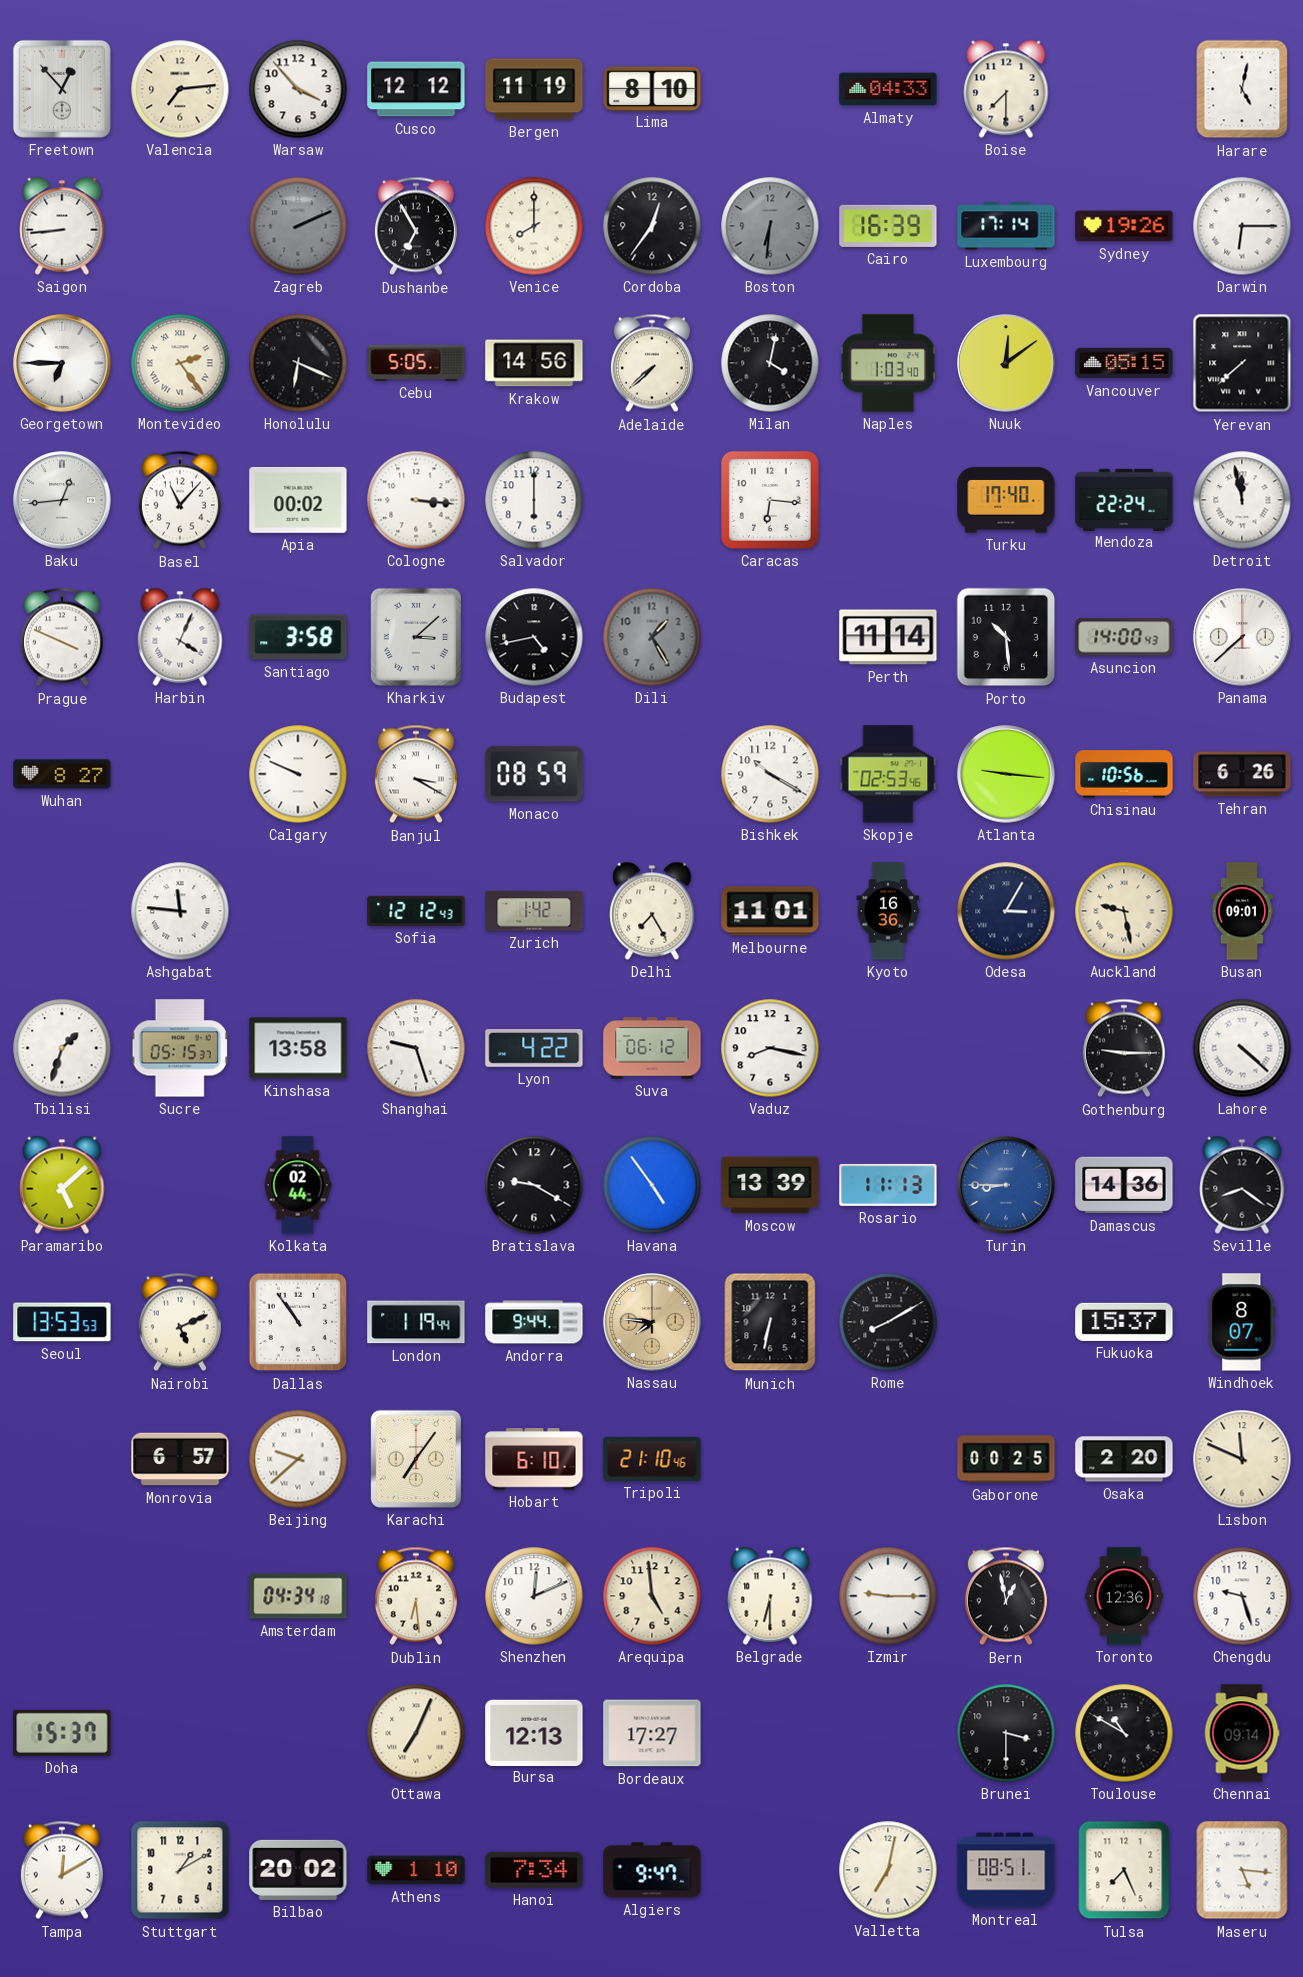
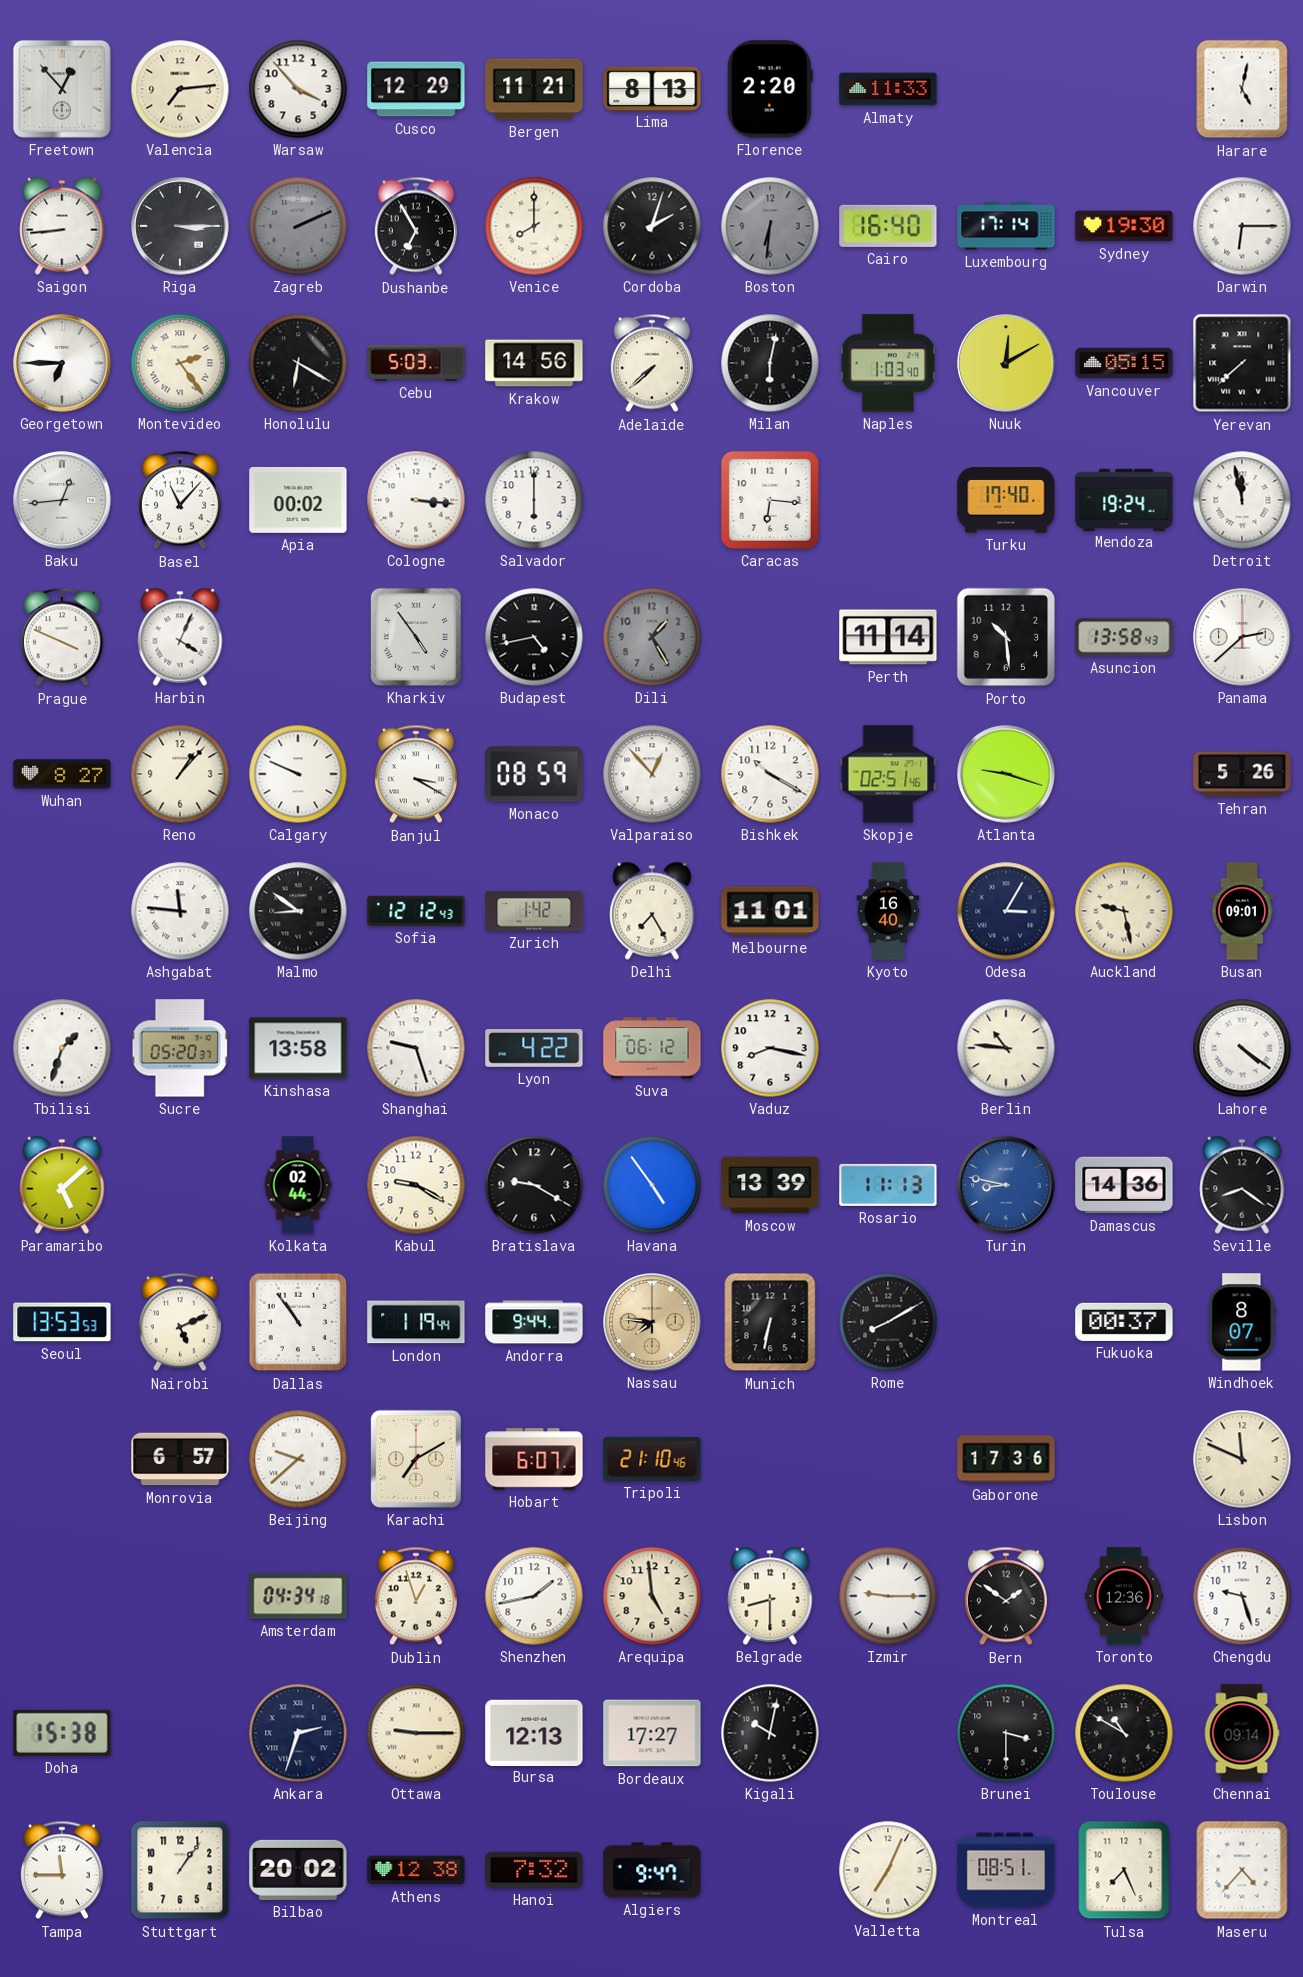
Cusco: 12:12 -> 12:29 (416, 89)
Bergen: 11:19 -> 11:21 (534, 89)
Lima: 8:10 -> 8:13 (652, 88)
Florence: none -> 2:20 (770, 89)
Almaty: 04:33 -> 11:33 (888, 89)
Boise: 7:30 -> none (1006, 89)
Riga: none -> 3:15 (180, 226)
Cordoba: 12:36 -> 2:03 (652, 226)
Cairo: 16:39 -> 16:40 (888, 226)
Sydney: 19:26 -> 19:30 (1124, 226)
Honolulu: 6:19 -> 6:20 (298, 363)
Cebu: 5:05 -> 5:03 (416, 363)
Milan: 4:02 -> 6:02 (770, 363)
Nuuk: 12:09 -> 12:10 (1006, 363)
Mendoza: 22:24 -> 19:24 (1124, 499)
Santiago: 3:58 -> none (298, 637)
Kharkiv: 3:08 -> 4:54 (416, 637)
Asuncion: 14:00 -> 13:58 (1124, 637)
Panama: 7:38 -> 2:38 (1242, 637)
Reno: none -> 1:07 (180, 774)
Valparaiso: none -> 12:53 (652, 774)
Skopje: 02:53 -> 02:51 (888, 774)
Atlanta: 9:16 -> 9:18 (1006, 774)
Chisinau: 10:56 -> none (1124, 774)
Tehran: 6:26 -> 5:26 (1242, 774)
Malmo: none -> 8:51 (298, 911)
Kyoto: 16:36 -> 16:40 (888, 911)
Sucre: 05:15 -> 05:20 (180, 1048)
Berlin: none -> 10:46 (1006, 1048)
Gothenburg: 9:15 -> none (1124, 1048)
Lahore: 4:22 -> 4:21 (1242, 1048)
Kabul: none -> 9:20 (416, 1185)
Turin: 8:45 -> 8:47 (1006, 1185)
Fukuoka: 15:37 -> 00:37 (1124, 1322)
Karachi: 7:06 -> 7:10 (416, 1459)
Hobart: 6:10 -> 6:07 (534, 1459)
Gaborone: 00:25 -> 17:36 (1006, 1459)
Osaka: 2:20 -> none (1124, 1459)
Dublin: 6:29 -> 12:57 (416, 1596)
Shenzhen: 12:11 -> 1:43 (534, 1596)
Belgrade: 6:30 -> 8:30 (770, 1596)
Bern: 12:58 -> 1:51 (1006, 1596)
Doha: 15:37 -> 15:38 (62, 1733)
Ankara: none -> 2:33 (298, 1733)
Ottawa: 7:04 -> 9:15 (416, 1733)
Kigali: none -> 10:02 (770, 1733)
Tampa: 12:10 -> 11:45 (62, 1870)
Stuttgart: 1:10 -> 1:06 (180, 1870)
Athens: 1:10 -> 12:38 (416, 1870)
Hanoi: 7:34 -> 7:32 (534, 1870)
Valletta: 7:02 -> 7:04 (888, 1870)
Maseru: 5:16 -> 4:37 (1242, 1870)
